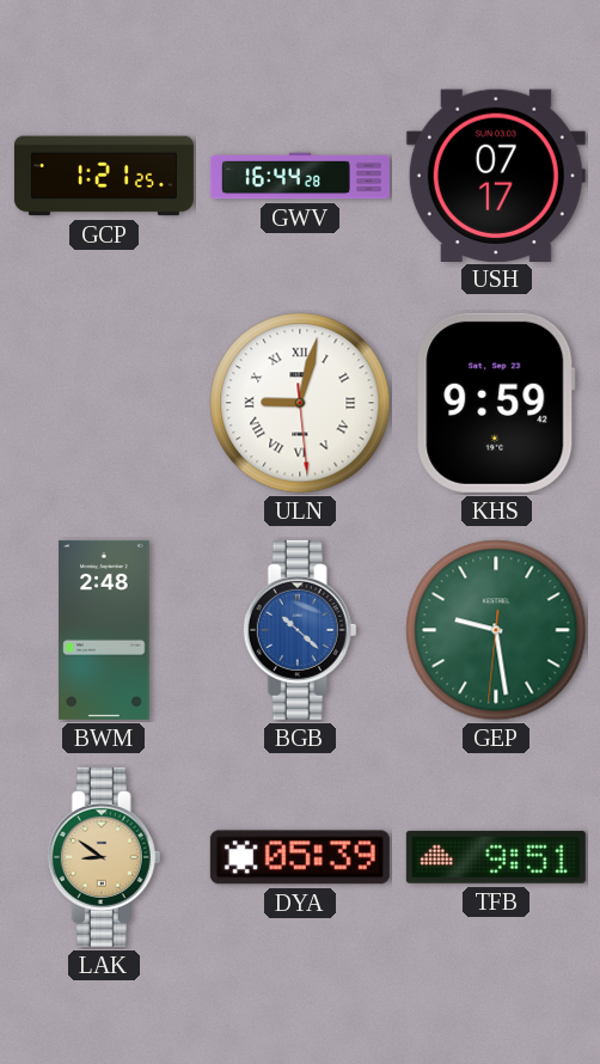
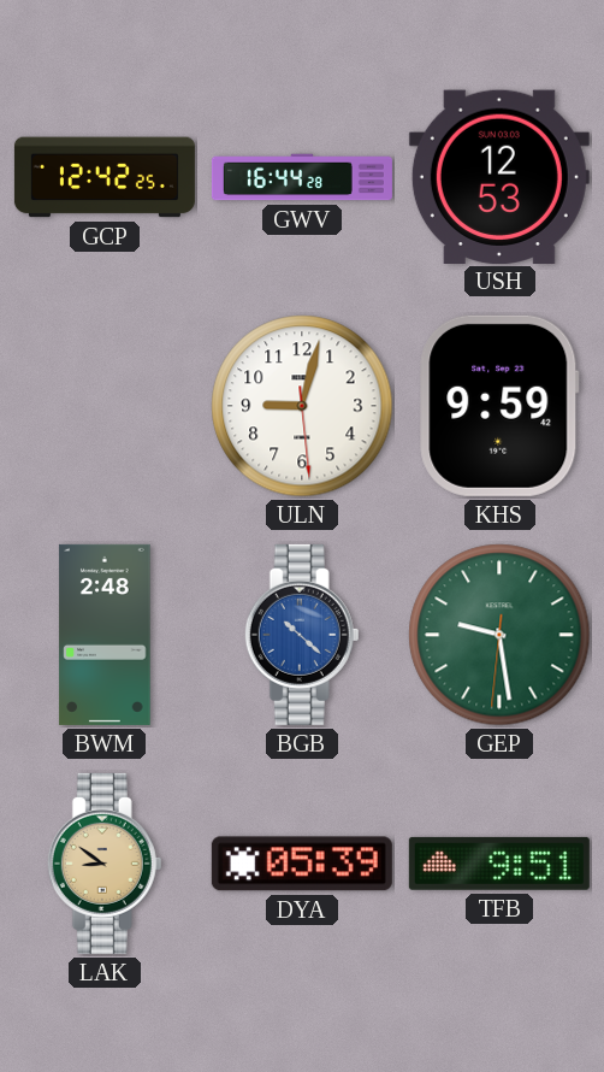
GCP: 1:21 -> 12:42 (105, 177)
USH: 07:17 -> 12:53 (499, 176)
ULN numerals: Roman -> Arabic (302, 406)
